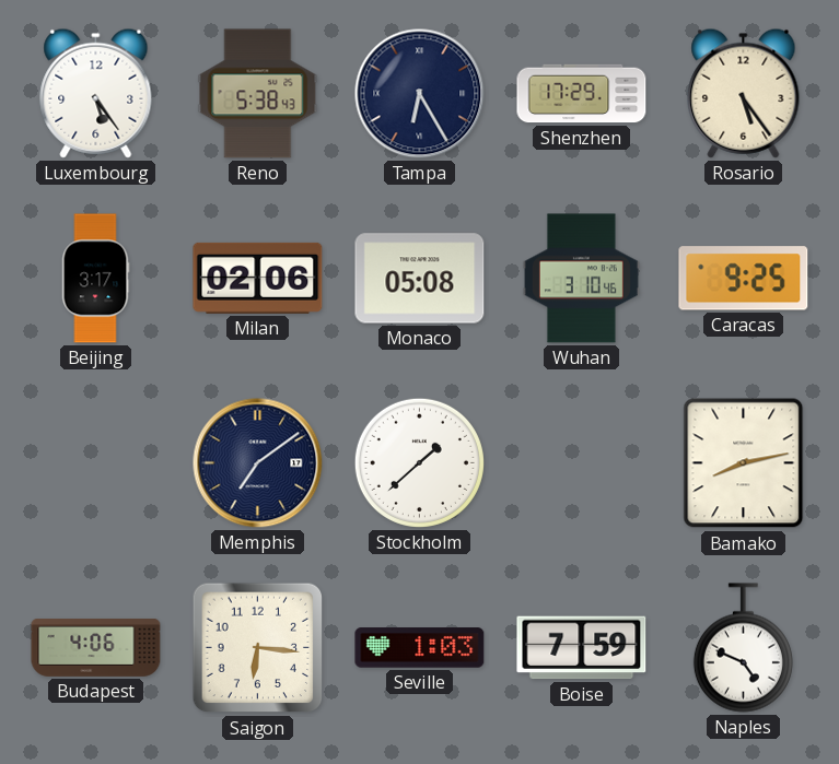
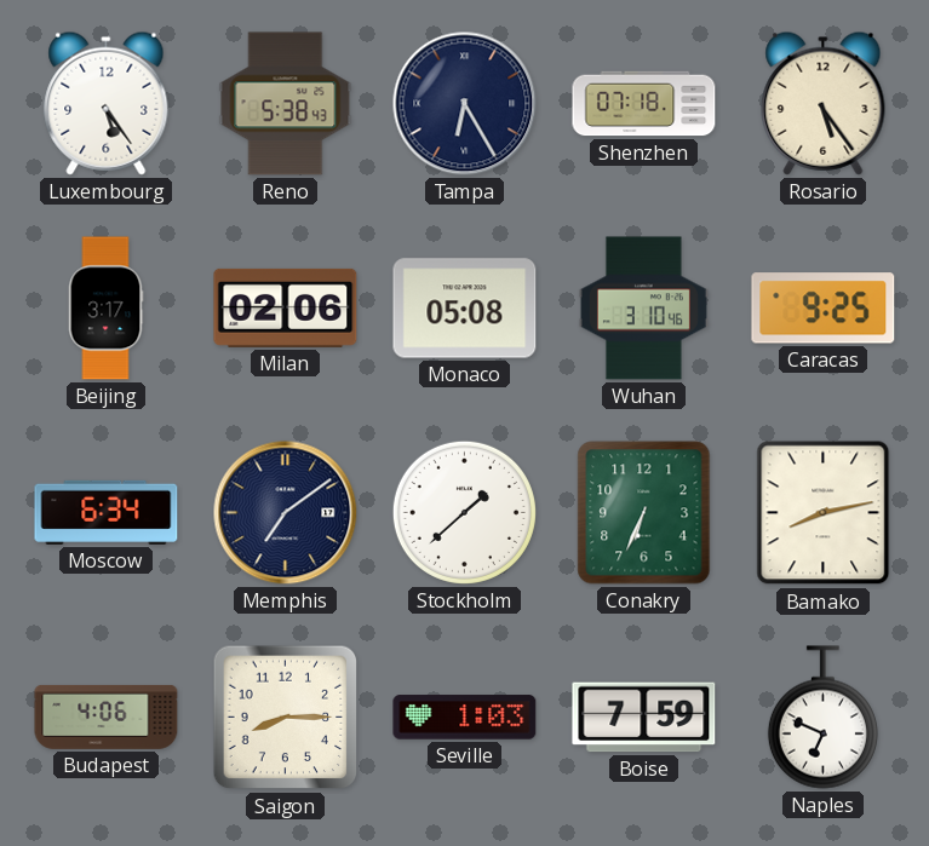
Shenzhen: 17:29 -> 07:18 (644, 104)
Moscow: none -> 6:34 (107, 512)
Conakry: none -> 6:34 (644, 513)
Saigon: 6:16 -> 8:15 (286, 718)
Naples: 4:49 -> 6:49 (822, 718)
